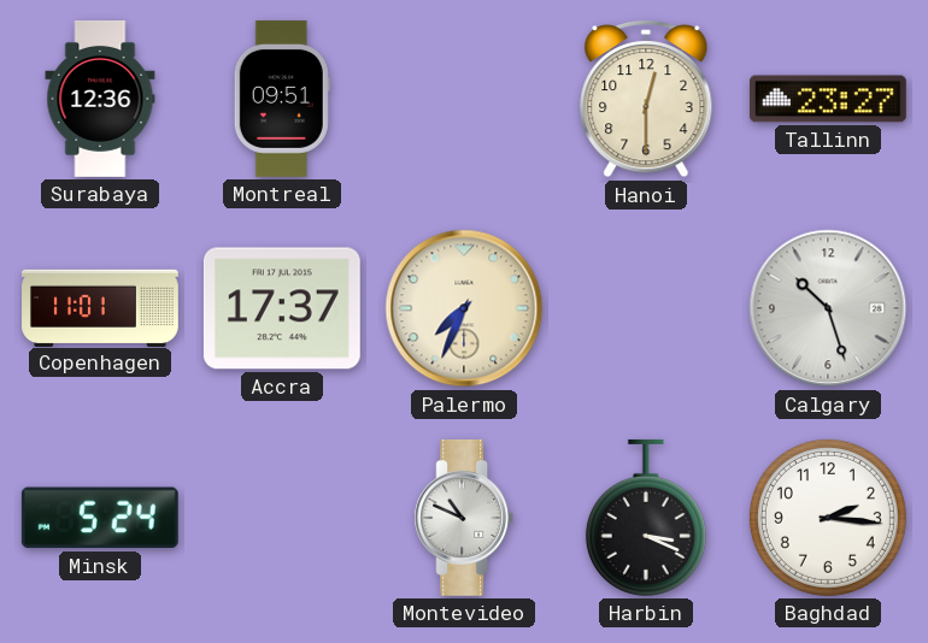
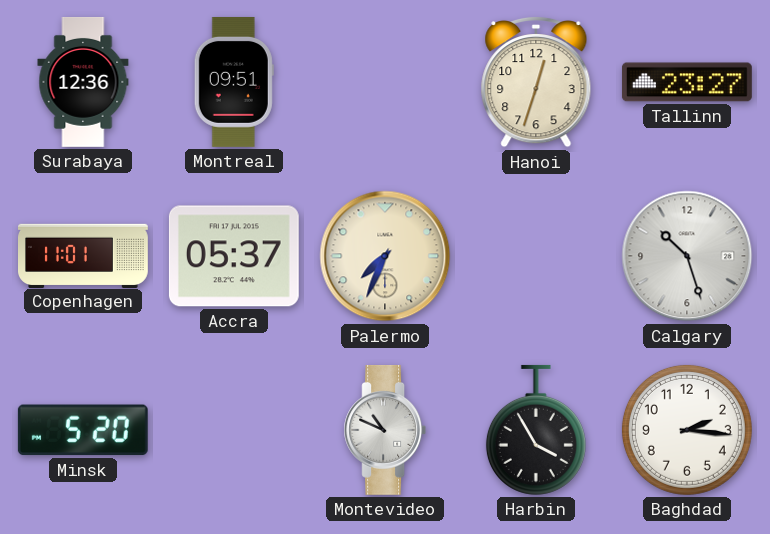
Hanoi: 12:30 -> 12:33 (536, 82)
Accra: 17:37 -> 05:37 (234, 256)
Minsk: 5:24 -> 5:20 (83, 430)
Harbin: 3:19 -> 3:55 (536, 430)
